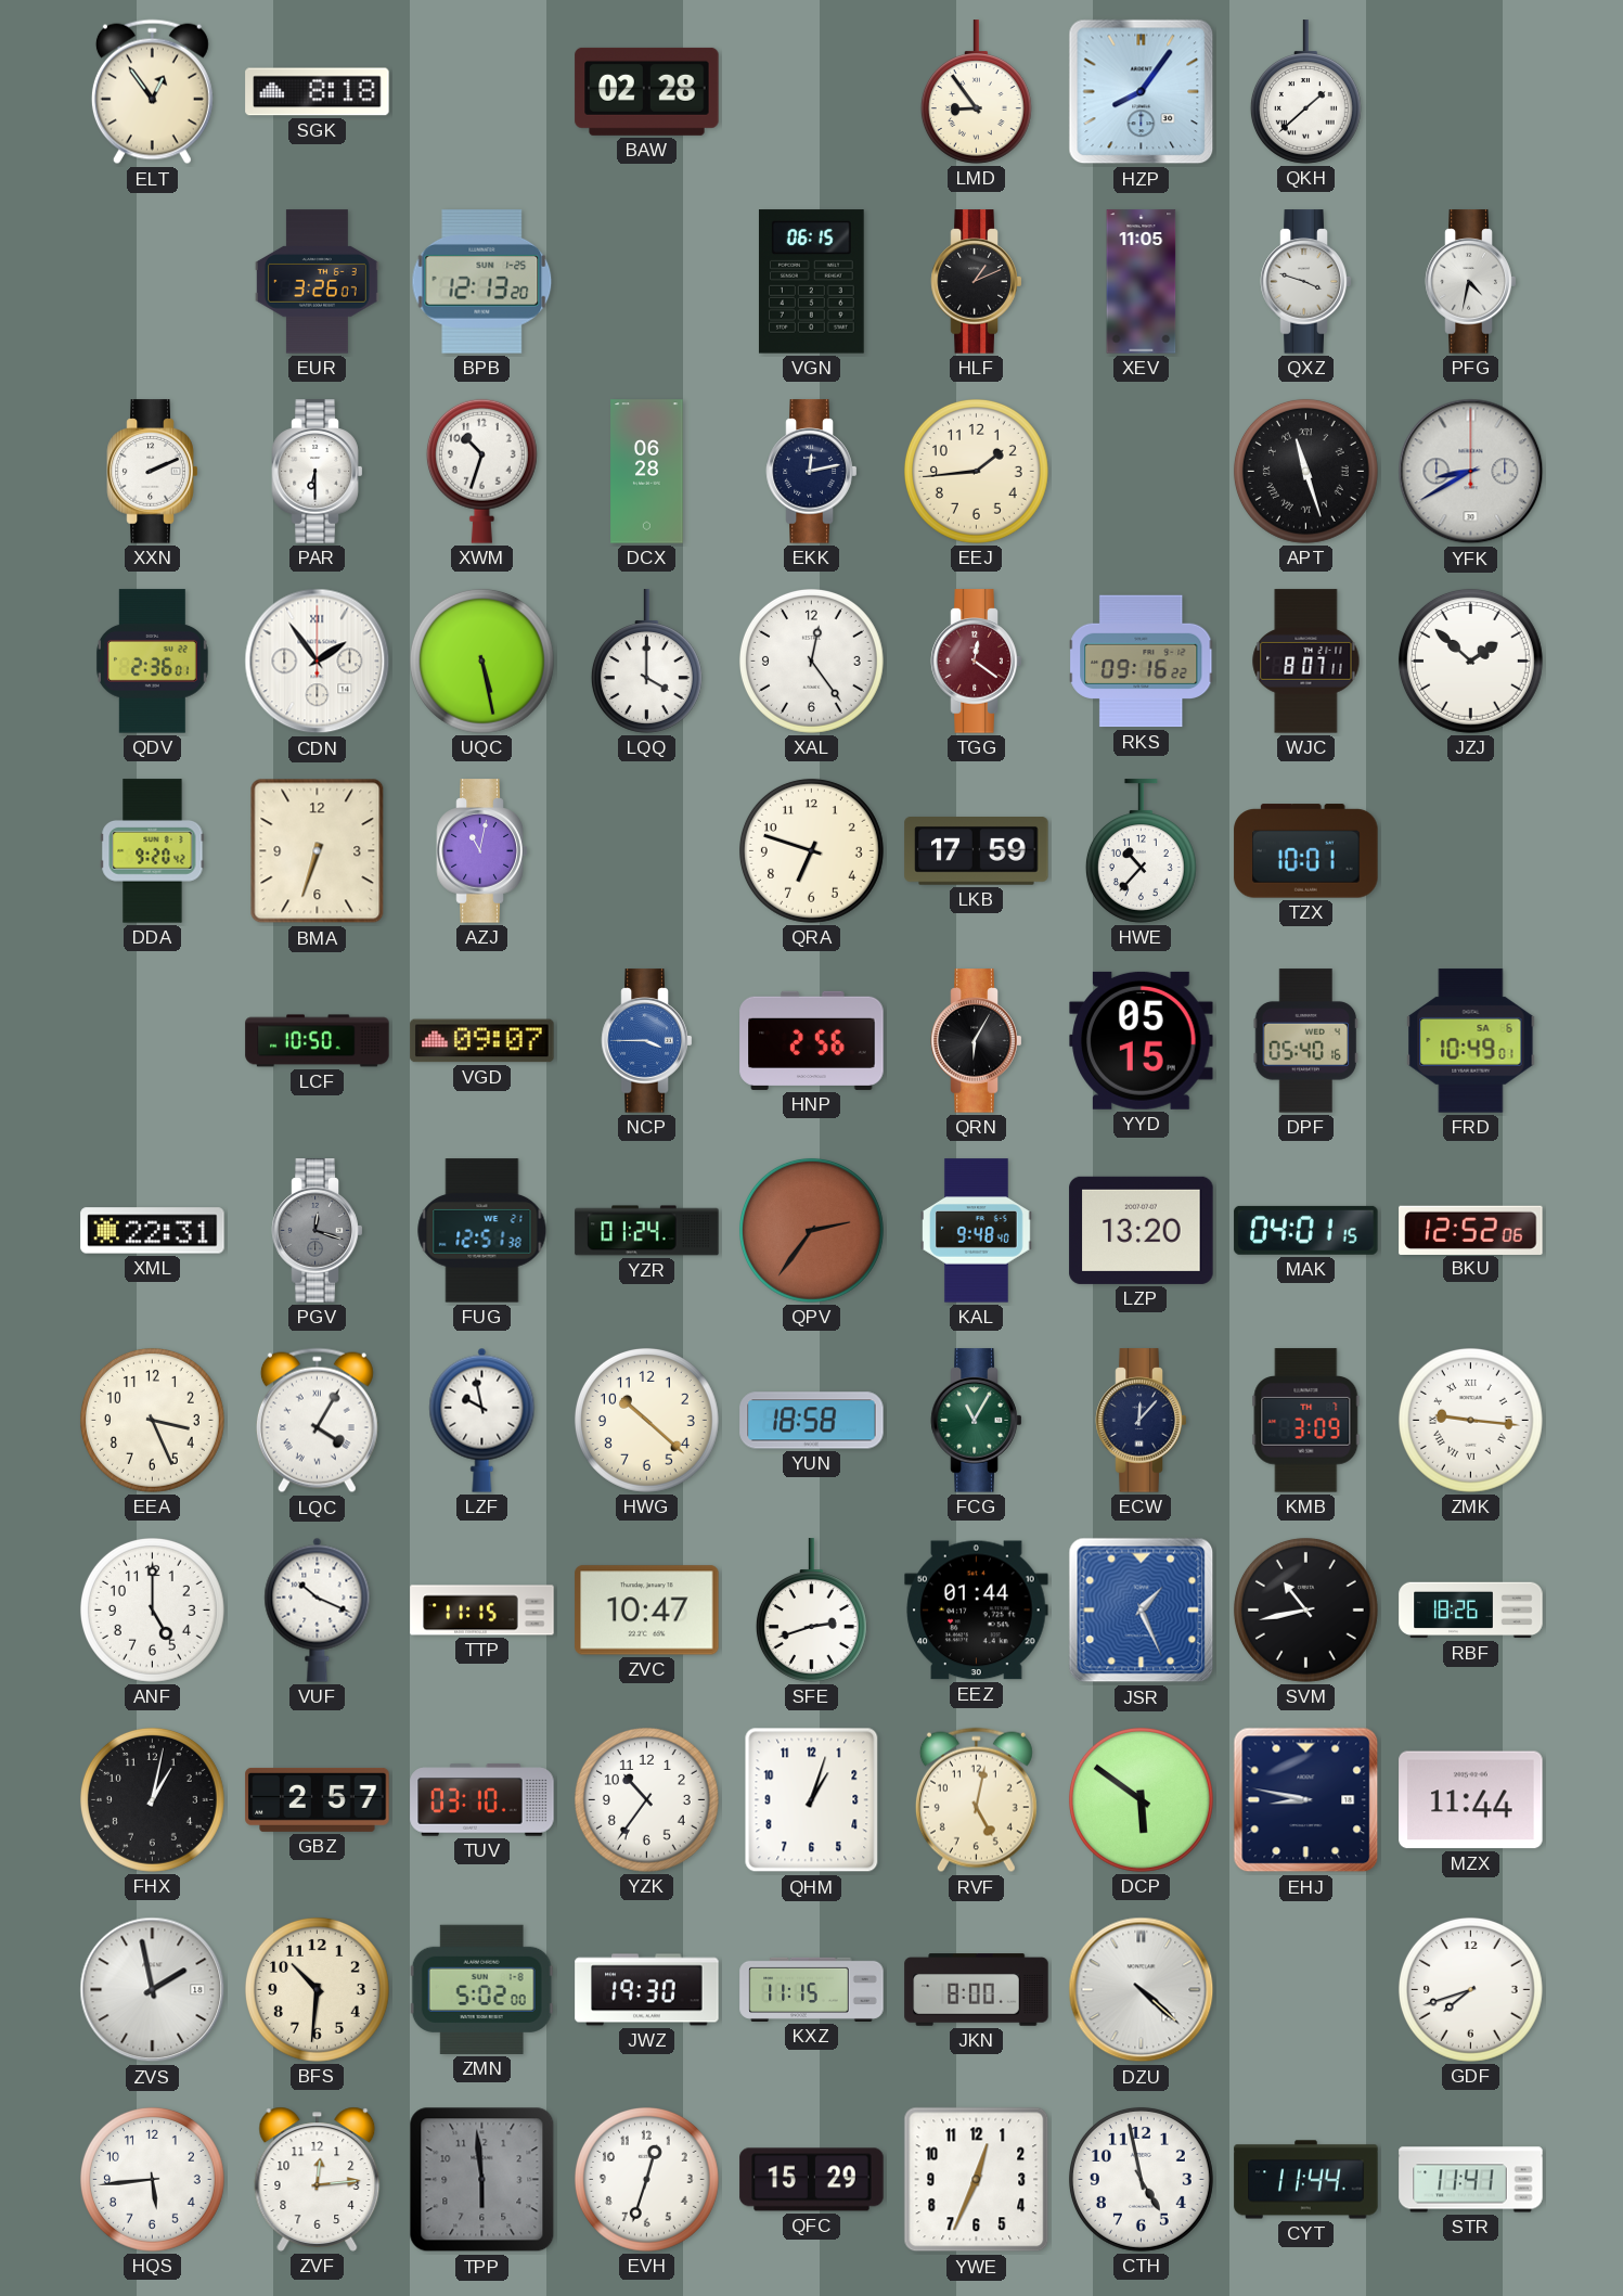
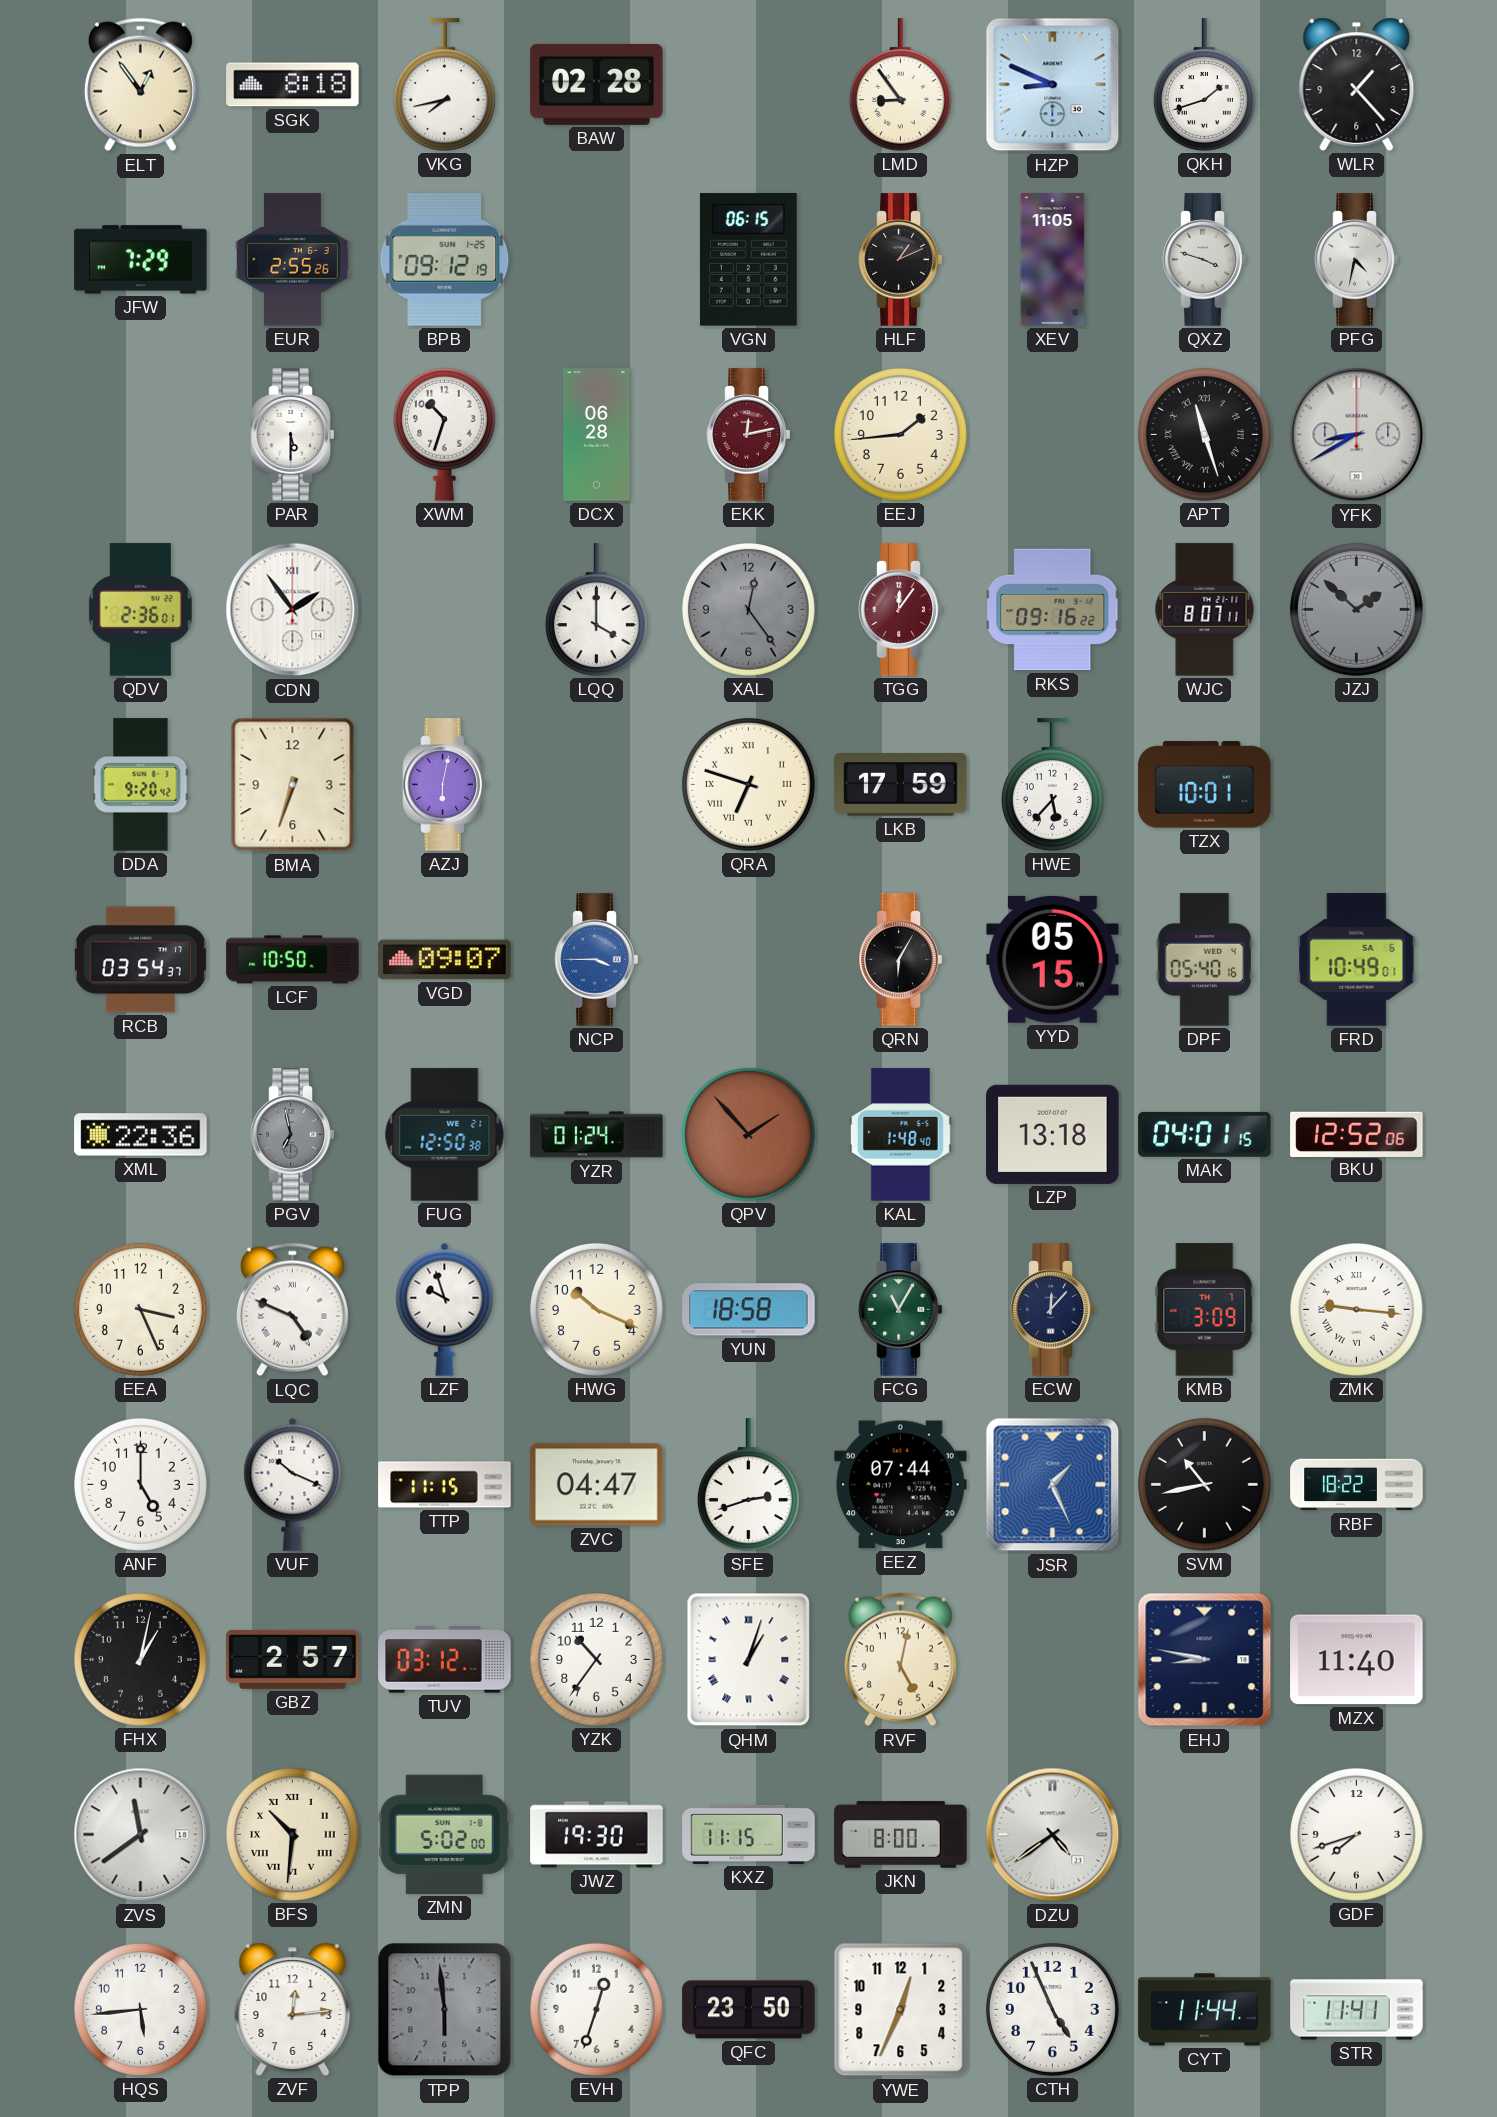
VKG: none -> 7:43 (444, 85)
HZP: 8:06 -> 8:49 (1053, 85)
QKH: 1:38 -> 1:42 (1204, 85)
WLR: none -> 1:23 (1357, 84)
JFW: none -> 7:29 (141, 260)
EUR: 3:26 -> 2:55 (292, 260)
BPB: 12:13 -> 09:12 (445, 260)
XXN: 2:11 -> none (153, 472)
PAR: 6:30 -> 5:30 (293, 435)
EKK dial: navy -> burgundy (749, 435)
UQC: 5:28 -> none (481, 660)
XAL dial: white -> grey (748, 609)
TGG: 12:21 -> 12:06 (901, 610)
JZJ dial: white -> grey (1356, 609)
AZJ: 11:02 -> 6:02 (445, 785)
QRA numerals: Arabic -> Roman (748, 784)
HWE: 10:37 -> 5:37 (1052, 785)
RCB: none -> 03:54 (140, 960)
HNP: 2:56 -> none (812, 1040)
XML: 22:31 -> 22:36 (141, 1135)
PGV: 12:18 -> 6:58 (293, 1135)
FUG: 12:51 -> 12:50 (445, 1135)
QPV: 2:36 -> 1:53 (748, 1134)
KAL: 9:48 -> 1:48 (901, 1135)
LZP: 13:20 -> 13:18 (1053, 1134)
LQC: 4:05 -> 4:49 (292, 1310)
LZF: 9:58 -> 9:57 (445, 1309)
HWG: 10:22 -> 10:19 (596, 1309)
ZVC: 10:47 -> 04:47 (597, 1485)
EEZ: 01:44 -> 07:44 (901, 1485)
RBF: 18:26 -> 18:22 (1357, 1485)
TUV: 03:10 -> 03:12 (445, 1660)
QHM numerals: Arabic -> Roman (749, 1660)
DCP: 5:51 -> none (1141, 1799)
MZX: 11:44 -> 11:40 (1357, 1660)
ZVS: 1:58 -> 11:39 (141, 1835)
BFS numerals: Arabic -> Roman (292, 1834)
DZU: 4:22 -> 4:39 (1053, 1835)
QFC: 15:29 -> 23:50 (749, 2010)
CTH: 4:58 -> 4:56 (1052, 2009)
